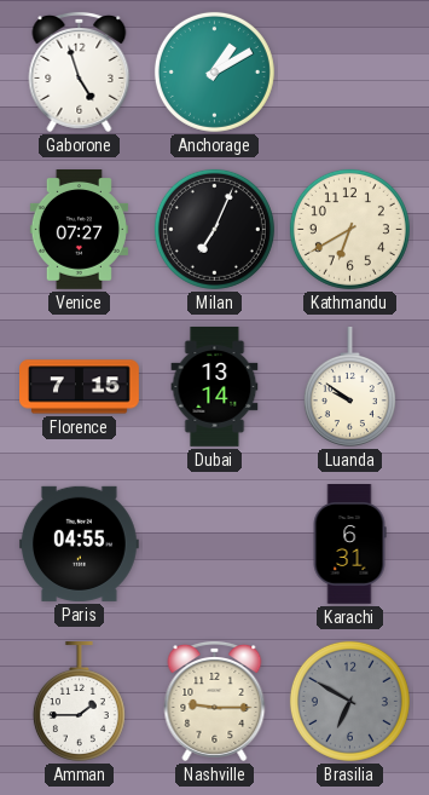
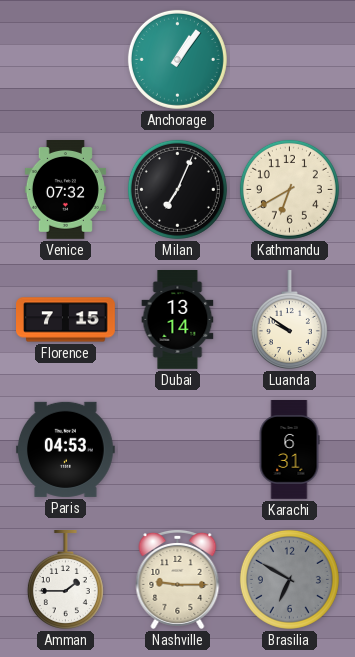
Gaborone: 4:57 -> none (80, 71)
Anchorage: 1:10 -> 1:06 (177, 59)
Venice: 07:27 -> 07:32 (65, 190)
Paris: 04:55 -> 04:53 (65, 449)
